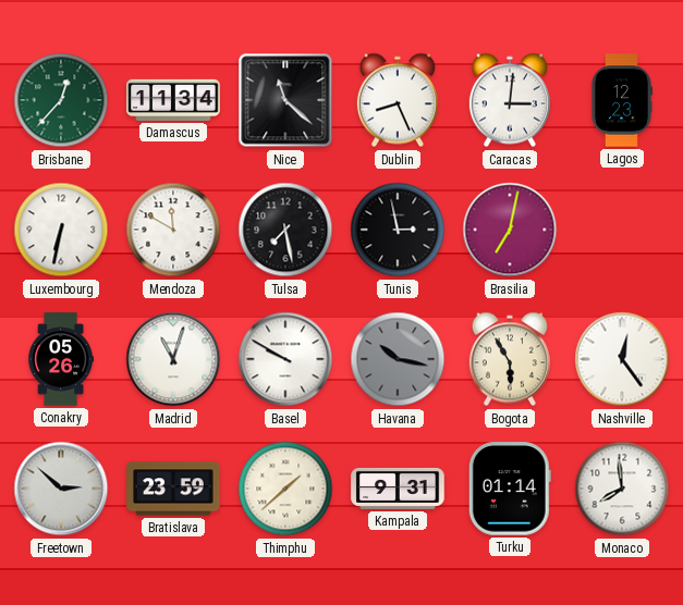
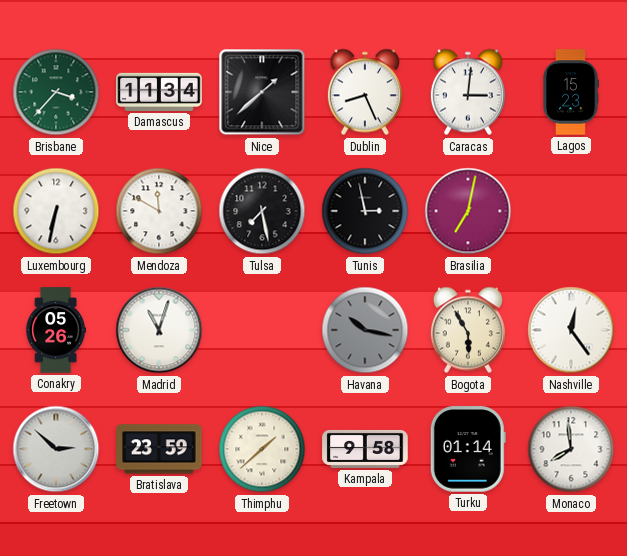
Brisbane: 12:37 -> 3:37 (56, 92)
Nice: 11:22 -> 1:38 (262, 92)
Lagos: 12:23 -> 15:23 (570, 92)
Basel: 9:50 -> none (285, 359)
Kampala: 9:31 -> 9:58 (365, 449)
